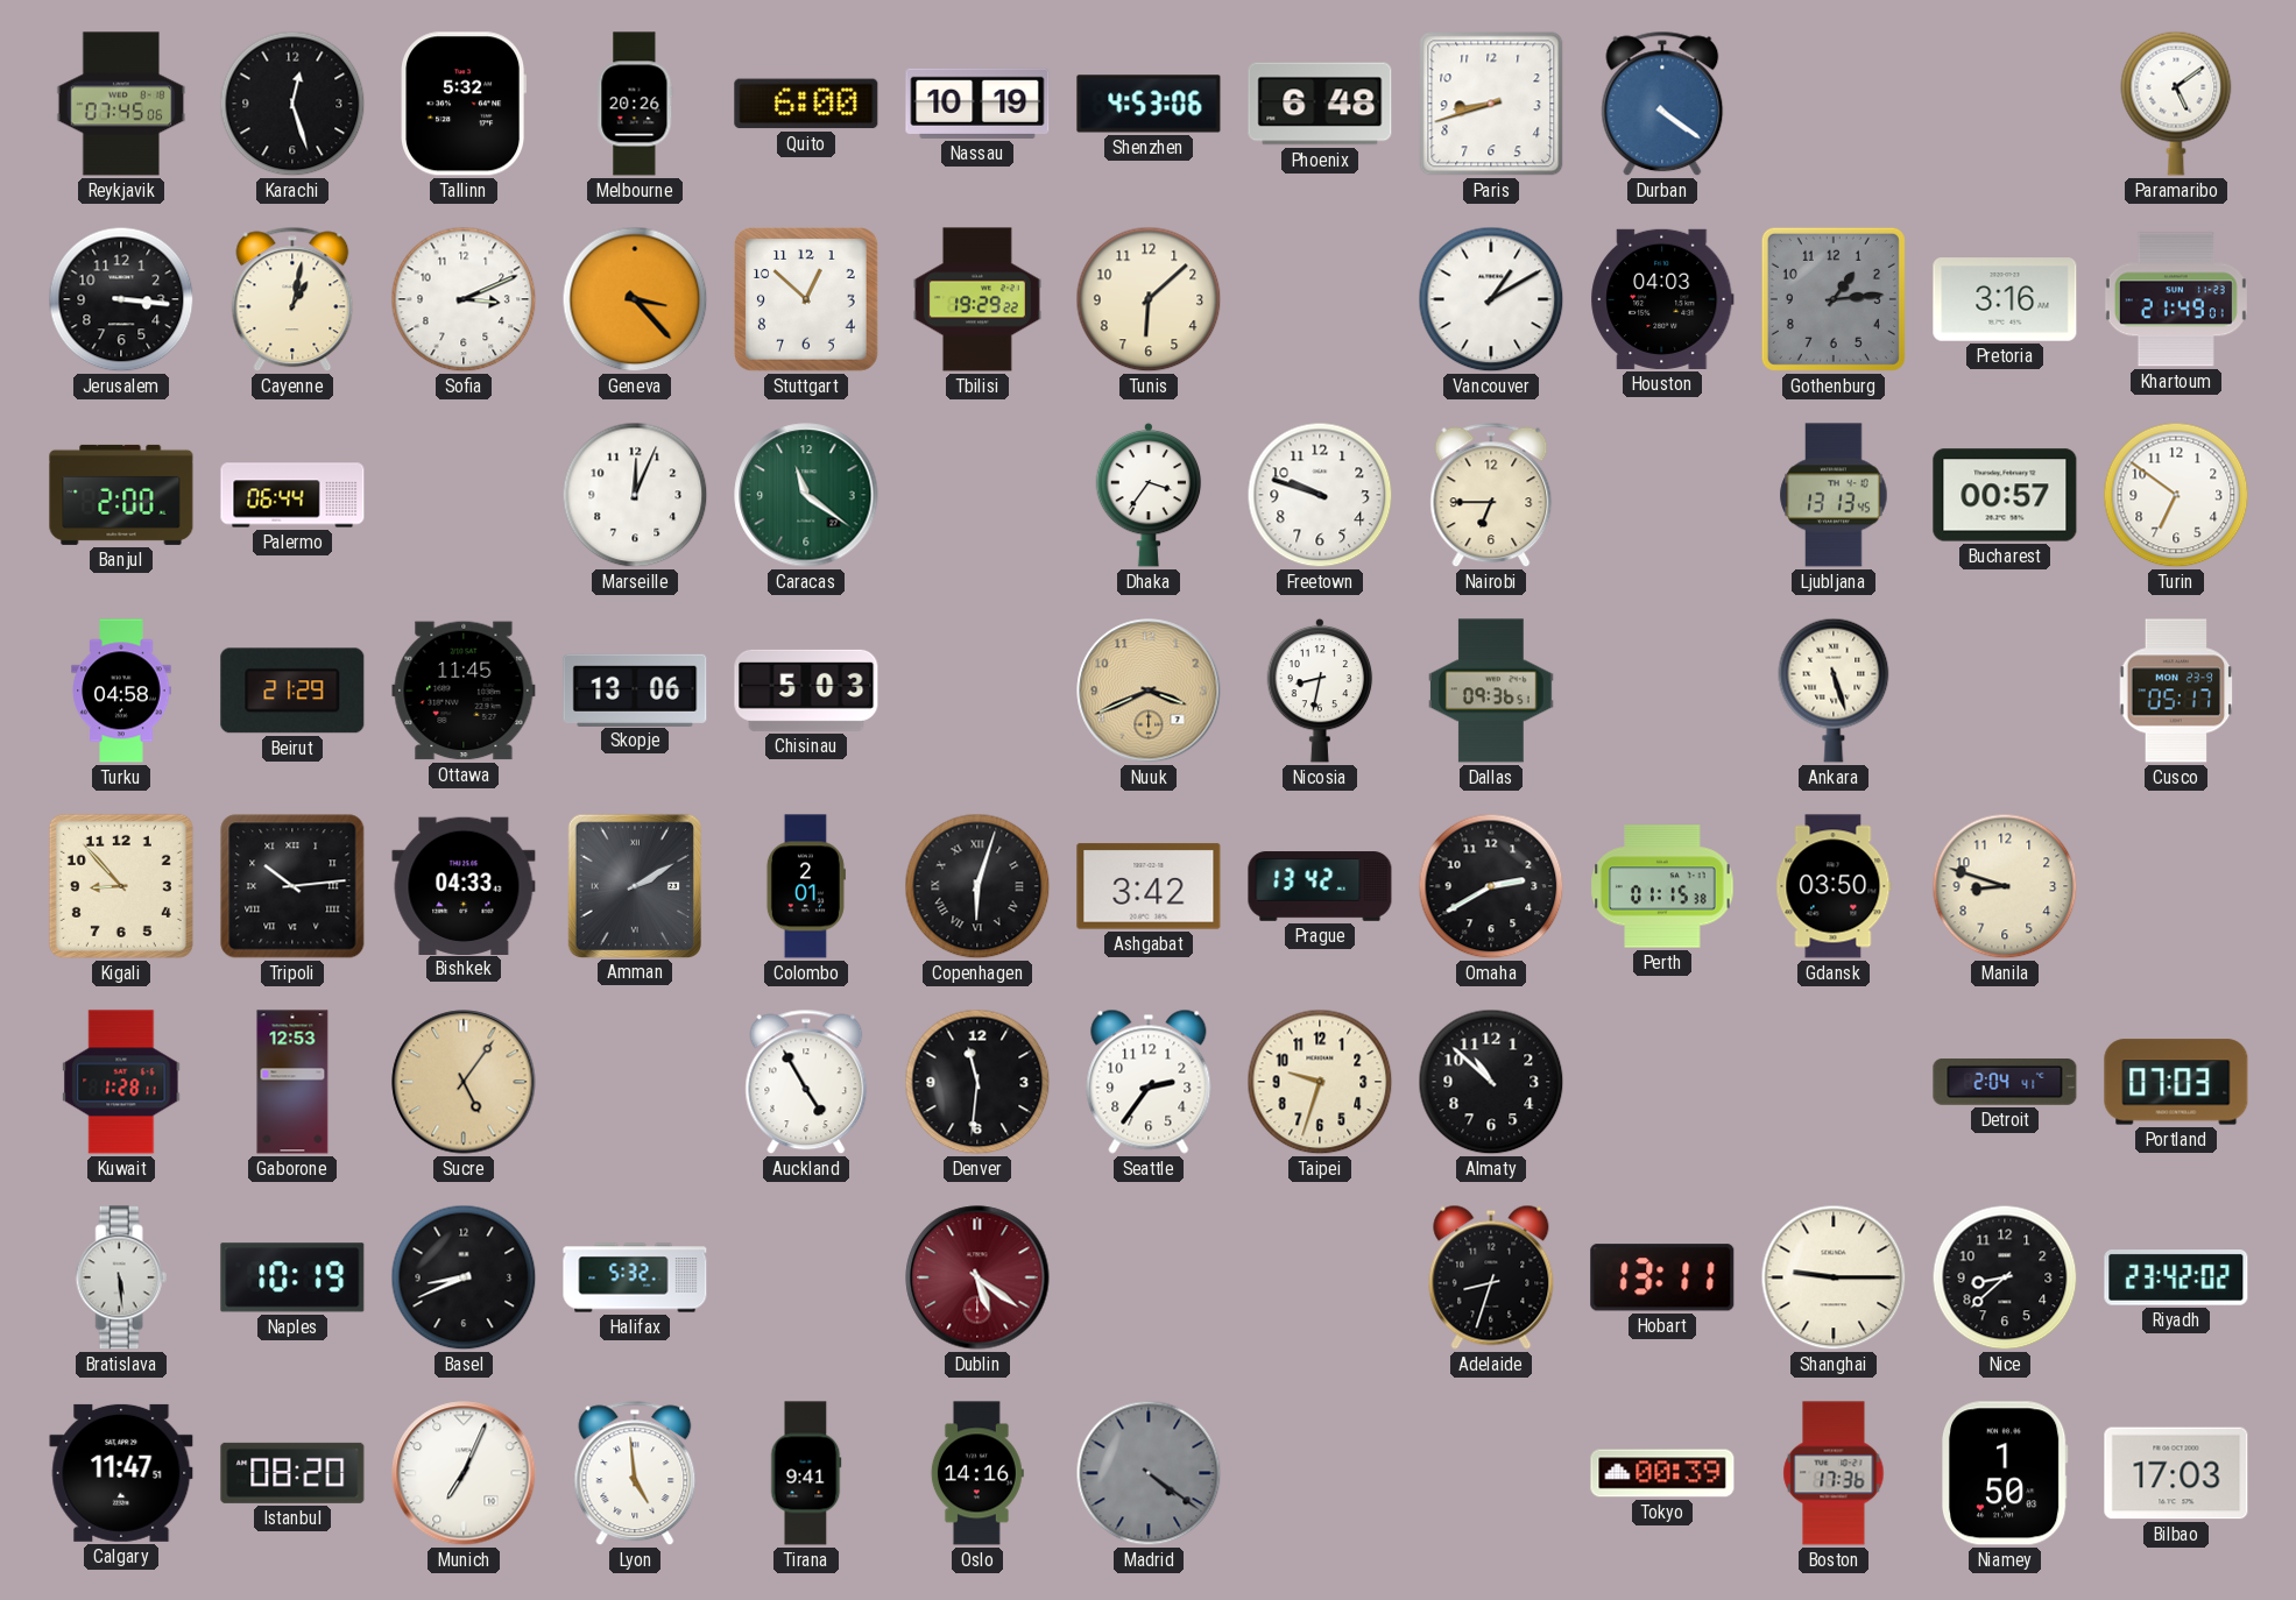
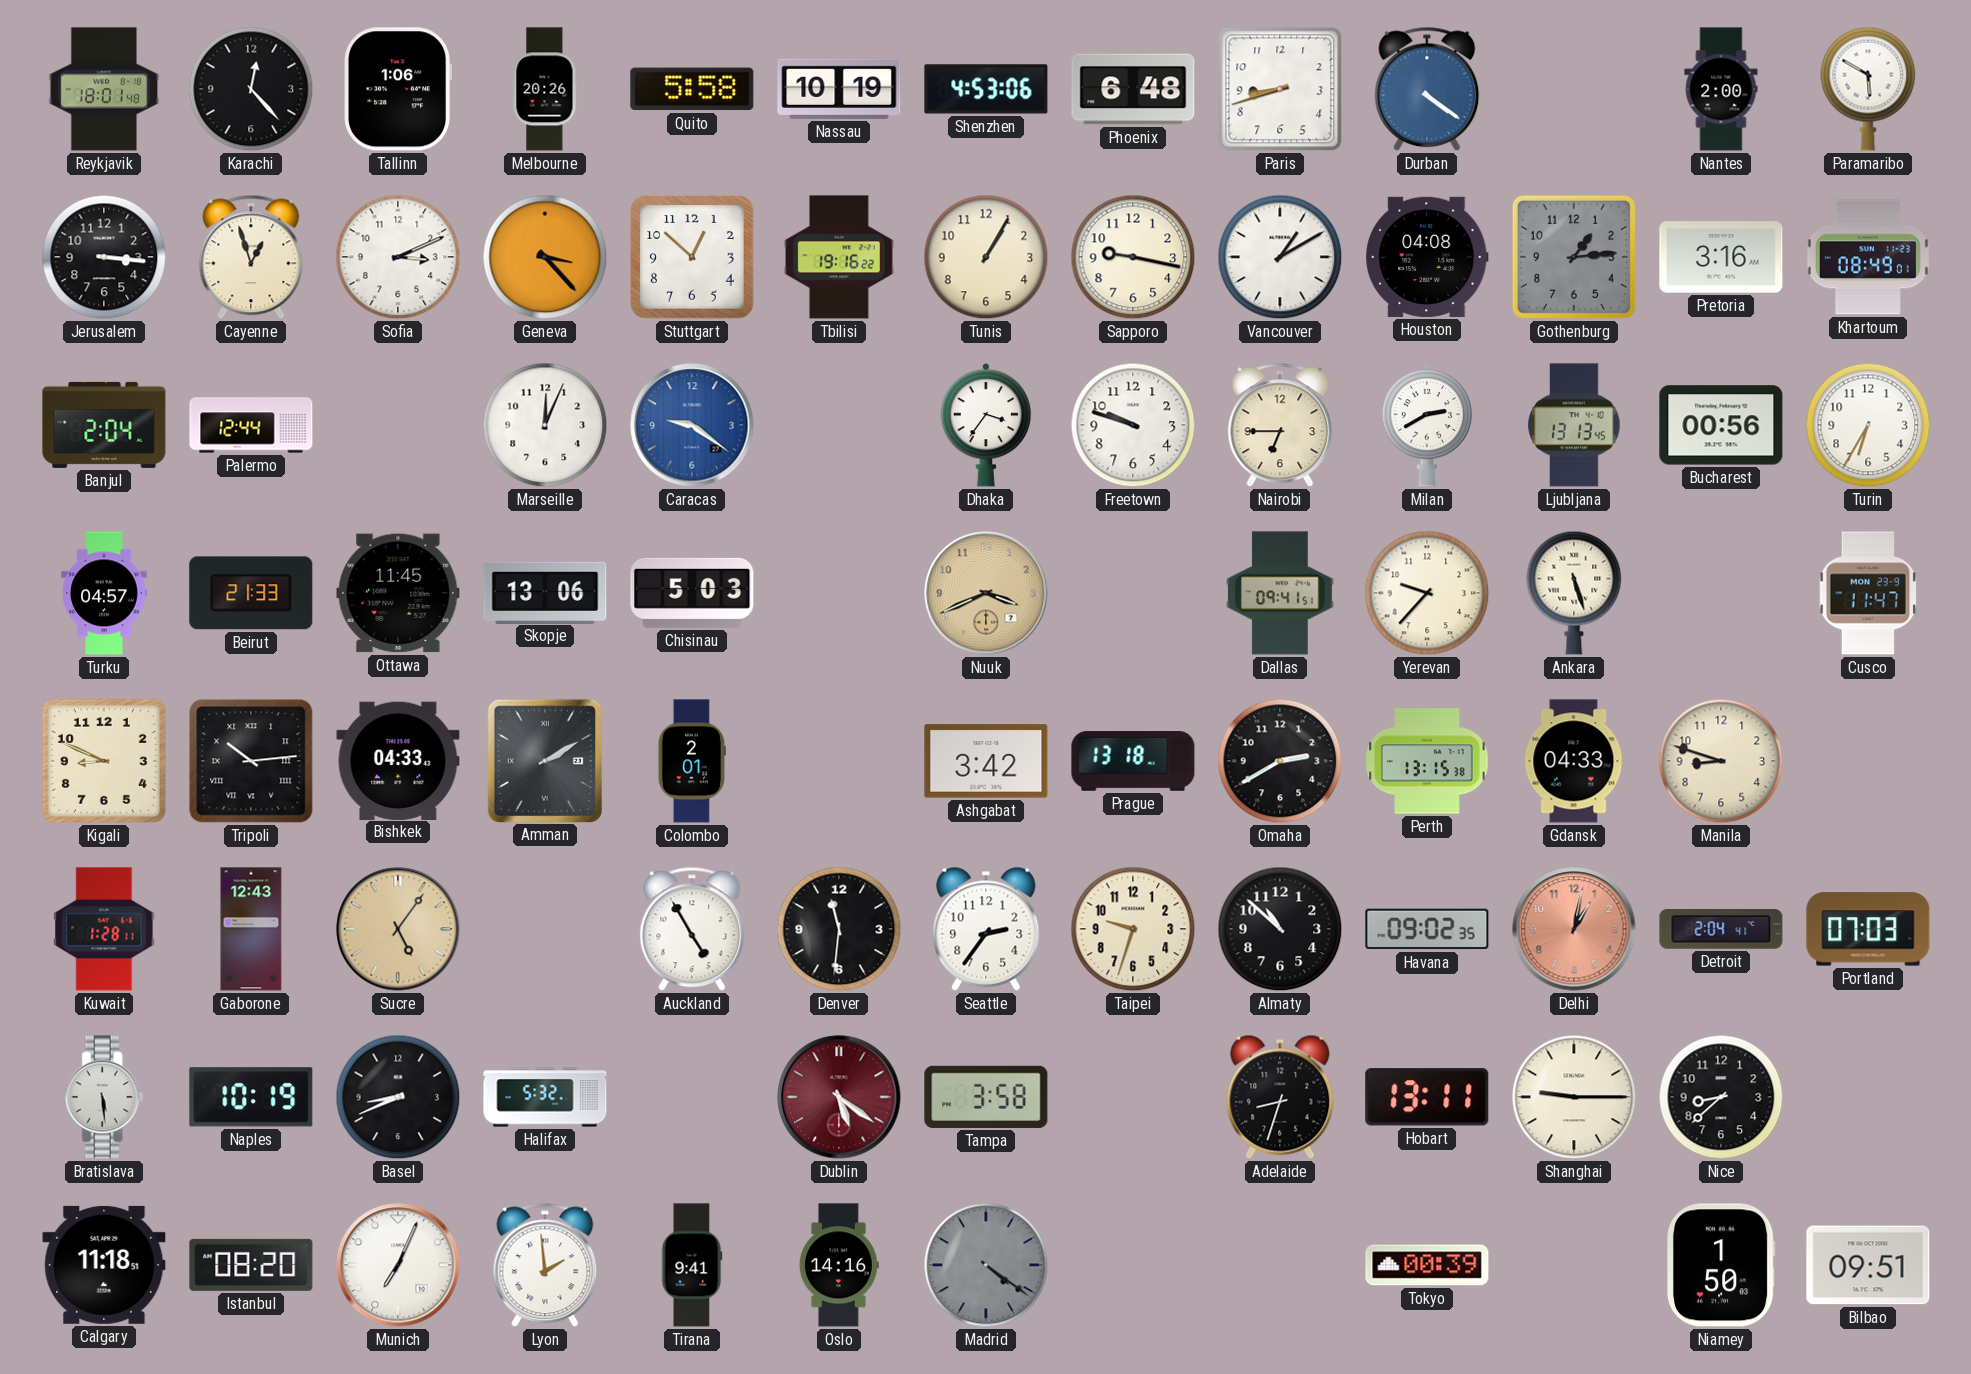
Reykjavik: 07:45 -> 18:01 (104, 89)
Karachi: 12:27 -> 12:23 (251, 89)
Tallinn: 5:32 -> 1:06 (398, 89)
Quito: 6:00 -> 5:58 (692, 89)
Nantes: none -> 2:00 (1721, 89)
Paramaribo: 5:09 -> 5:50 (1868, 89)
Cayenne: 1:02 -> 12:57 (251, 257)
Tbilisi: 19:29 -> 19:16 (840, 257)
Tunis: 6:08 -> 1:05 (986, 257)
Sapporo: none -> 9:17 (1133, 257)
Houston: 04:03 -> 04:08 (1427, 257)
Khartoum: 21:49 -> 08:49 (1868, 257)
Banjul: 2:00 -> 2:04 (104, 425)
Palermo: 06:44 -> 12:44 (251, 425)
Caracas: 11:21 -> 9:21 (692, 425)
Caracas dial: green -> blue (692, 425)
Milan: none -> 2:40 (1427, 425)
Bucharest: 00:57 -> 00:56 (1721, 425)
Turin: 6:51 -> 6:35 (1868, 425)
Turku: 04:58 -> 04:57 (104, 593)
Beirut: 21:29 -> 21:33 (251, 593)
Nicosia: 8:32 -> none (1320, 691)
Dallas: 09:36 -> 09:41 (1281, 593)
Yerevan: none -> 9:37 (1427, 593)
Cusco: 05:17 -> 11:47 (1868, 593)
Kigali: 8:53 -> 8:49 (104, 761)
Copenhagen: 6:03 -> none (977, 886)
Prague: 13:42 -> 13:18 (1133, 761)
Perth: 01:15 -> 13:15 (1427, 761)
Gdansk: 03:50 -> 04:33 (1574, 761)
Gaborone: 12:53 -> 12:43 (251, 929)
Havana: none -> 09:02 (1427, 929)
Delhi: none -> 1:02 (1574, 929)
Tampa: none -> 3:58 (986, 1097)
Riyadh: 23:42 -> none (2176, 1277)
Calgary: 11:47 -> 11:18 (104, 1265)
Lyon: 4:59 -> 1:59 (545, 1265)
Boston: 17:36 -> none (1834, 1473)
Bilbao: 17:03 -> 09:51 (1868, 1265)
